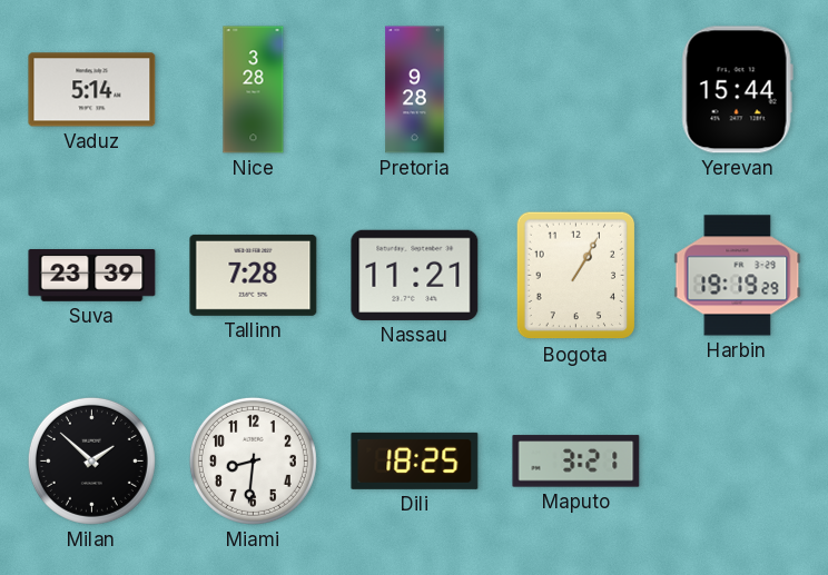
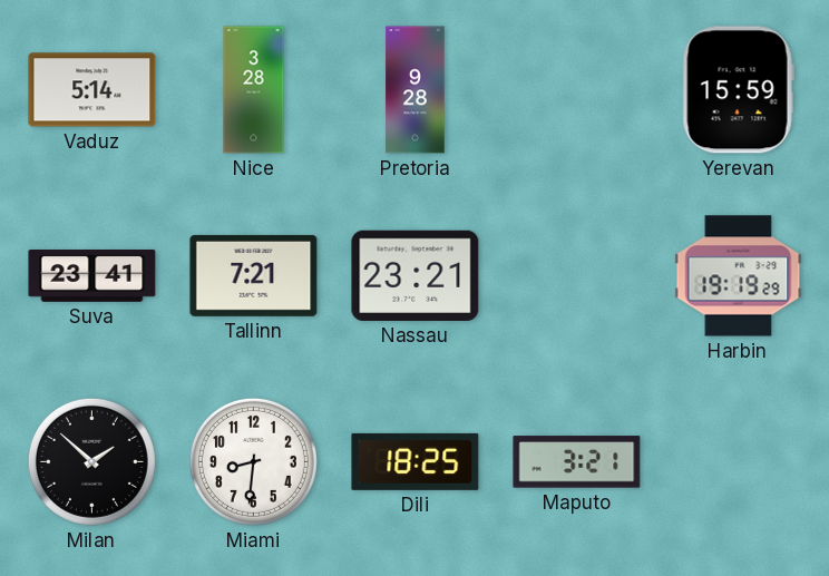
Yerevan: 15:44 -> 15:59 (738, 90)
Suva: 23:39 -> 23:41 (92, 276)
Tallinn: 7:28 -> 7:21 (254, 275)
Nassau: 11:21 -> 23:21 (416, 275)
Bogota: 1:05 -> none (576, 276)
